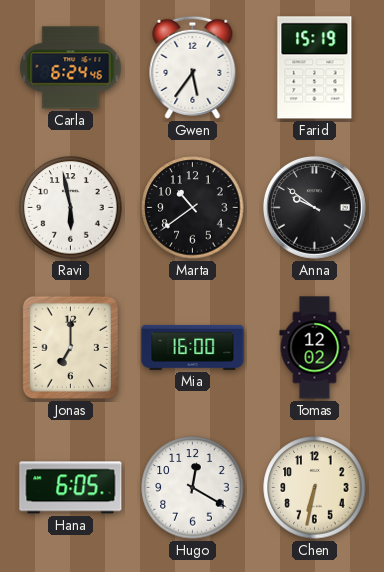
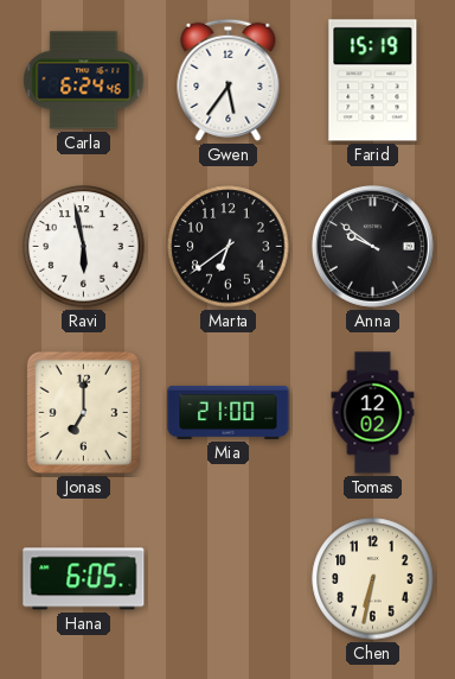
Marta: 10:39 -> 6:39 (229, 247)
Mia: 16:00 -> 21:00 (229, 412)
Hugo: 12:20 -> none (193, 488)
